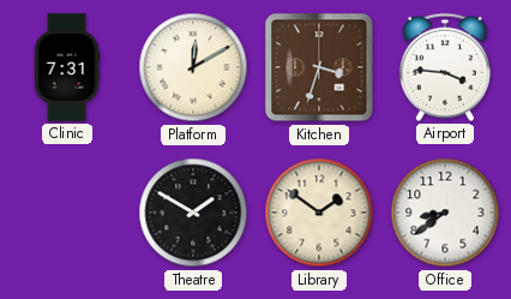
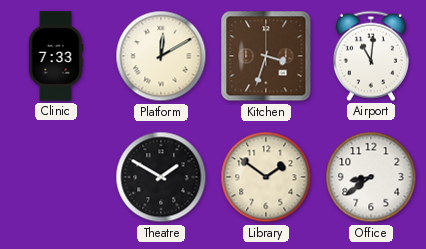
Clinic: 7:31 -> 7:33 (56, 56)
Airport: 3:46 -> 11:01 (371, 56)
